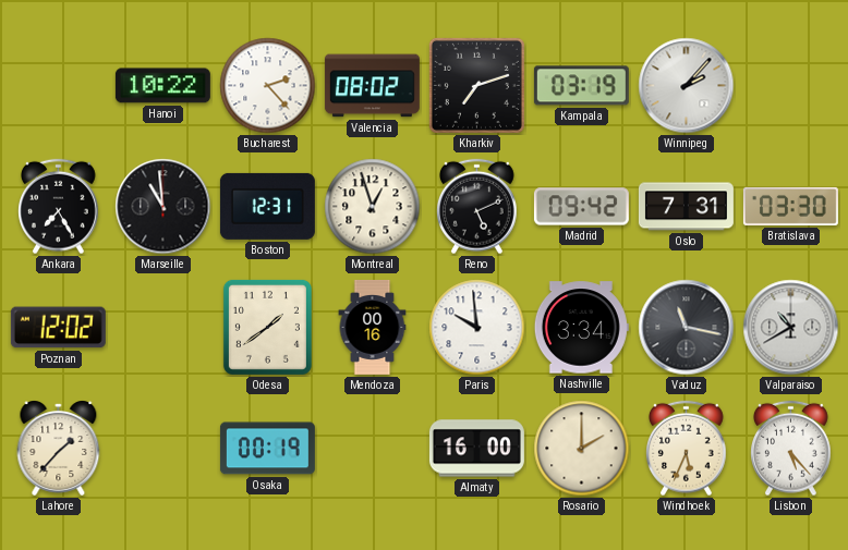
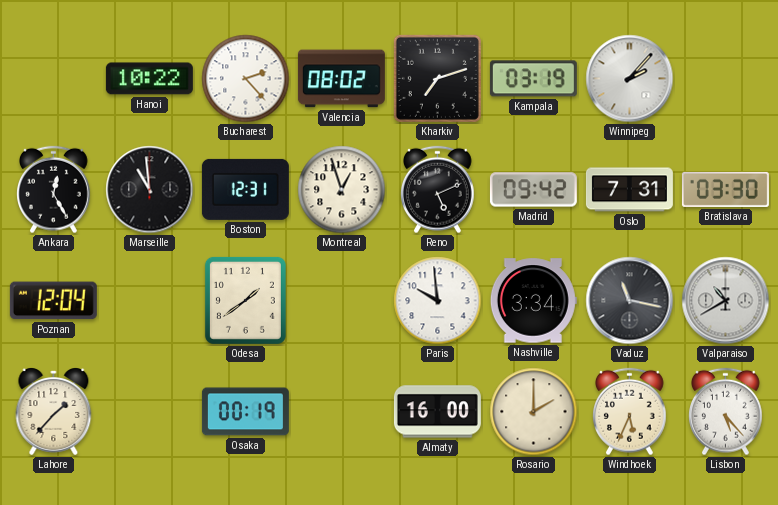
Ankara: 7:25 -> 12:25 (54, 190)
Poznan: 12:02 -> 12:04 (53, 301)
Mendoza: 00:16 -> none (373, 327)
